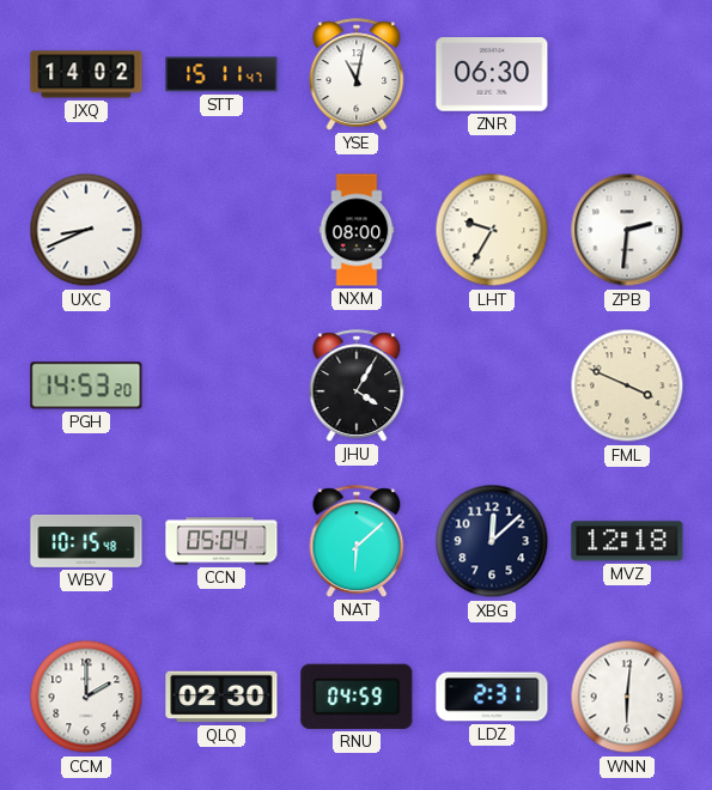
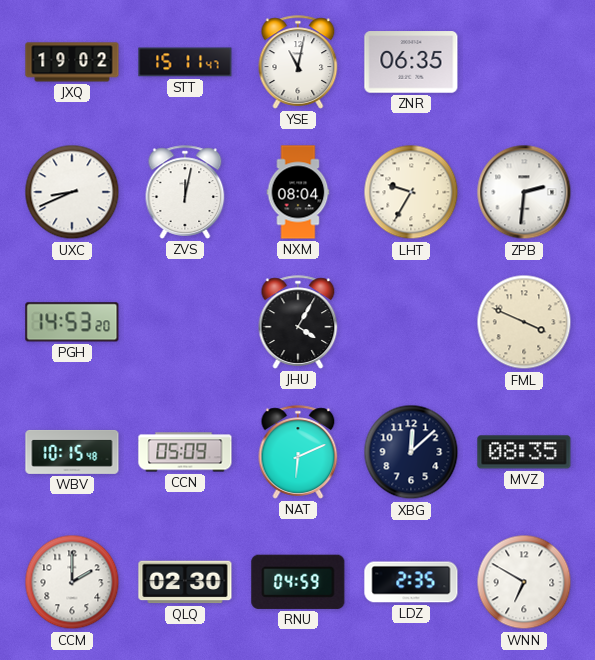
JXQ: 14:02 -> 19:02 (72, 62)
ZNR: 06:30 -> 06:35 (411, 62)
ZVS: none -> 12:02 (185, 192)
NXM: 08:00 -> 08:04 (298, 192)
CCN: 05:04 -> 05:09 (185, 452)
NAT: 6:08 -> 6:11 (298, 452)
MVZ: 12:18 -> 08:35 (524, 452)
LDZ: 2:31 -> 2:35 (411, 582)
WNN: 6:01 -> 6:50 (524, 582)
